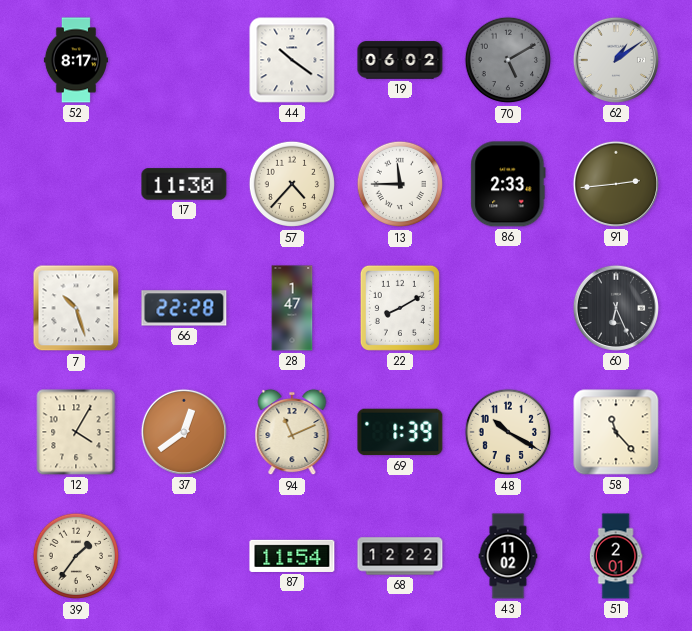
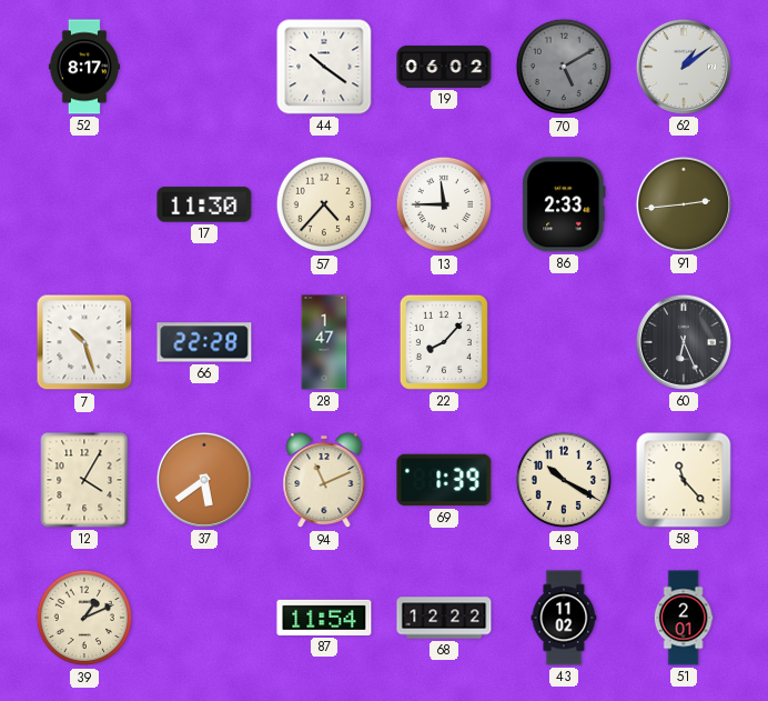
22: 8:10 -> 8:07 (444, 342)
37: 12:39 -> 5:39 (204, 480)
39: 1:36 -> 1:11 (84, 618)
